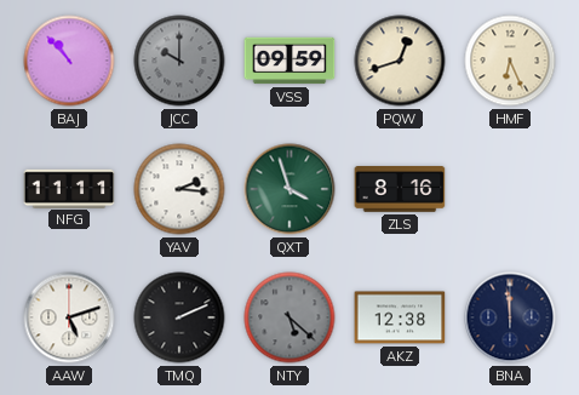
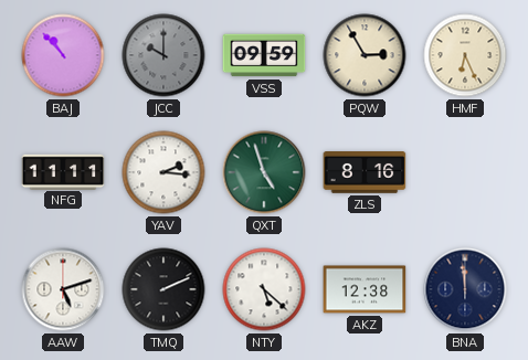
PQW: 12:42 -> 2:55 (365, 55)
QXT: 3:57 -> 4:57 (264, 172)
NTY dial: grey -> white (264, 289)
